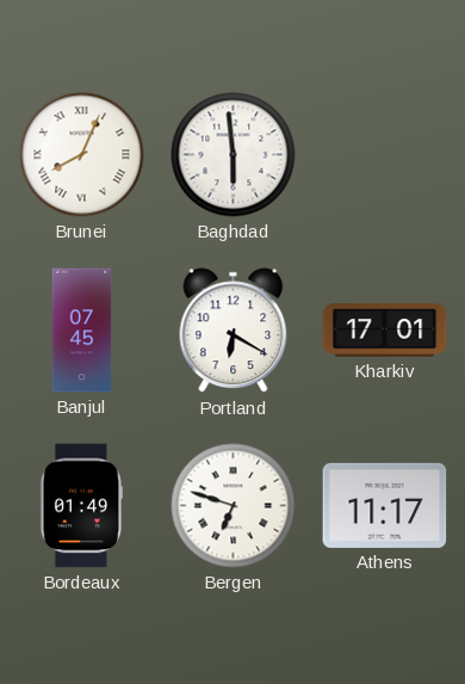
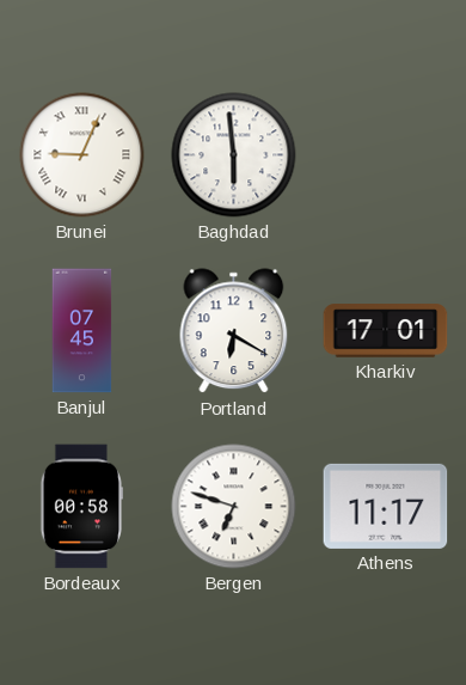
Brunei: 8:04 -> 9:04 (82, 155)
Bordeaux: 01:49 -> 00:58 (80, 507)
